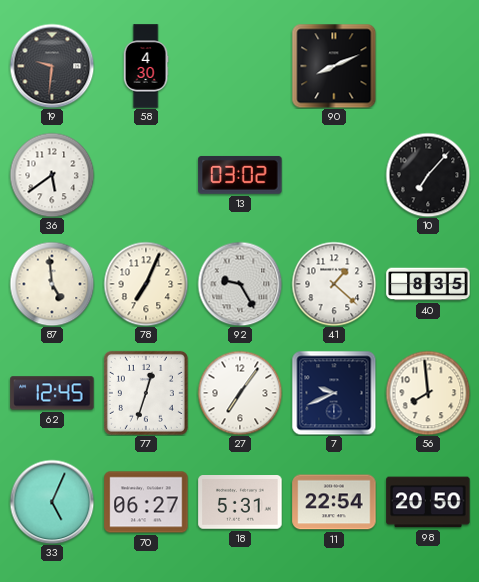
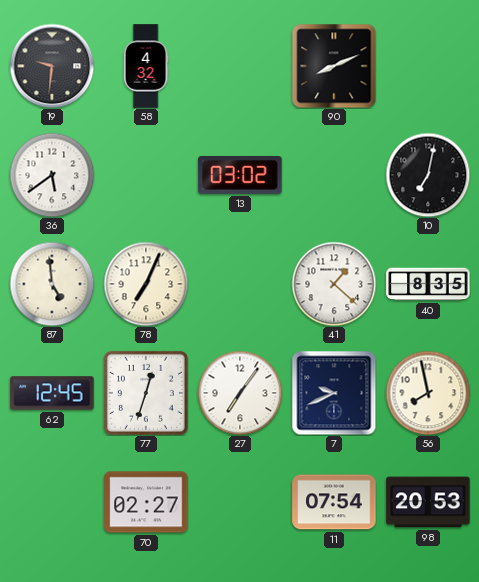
58: 4:30 -> 4:32 (146, 66)
10: 7:07 -> 7:02 (428, 175)
92: 9:25 -> none (240, 284)
56: 7:59 -> 7:58 (428, 393)
33: 5:04 -> none (52, 502)
70: 06:27 -> 02:27 (146, 502)
18: 5:31 -> none (240, 502)
11: 22:54 -> 07:54 (334, 502)
98: 20:50 -> 20:53 (428, 502)
